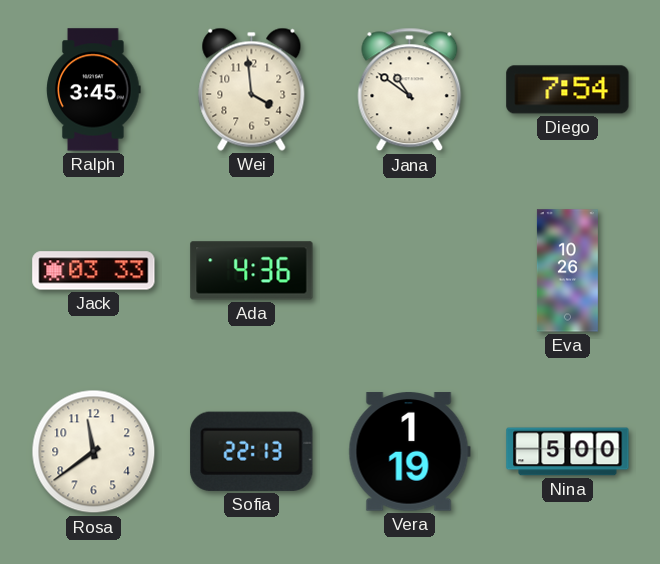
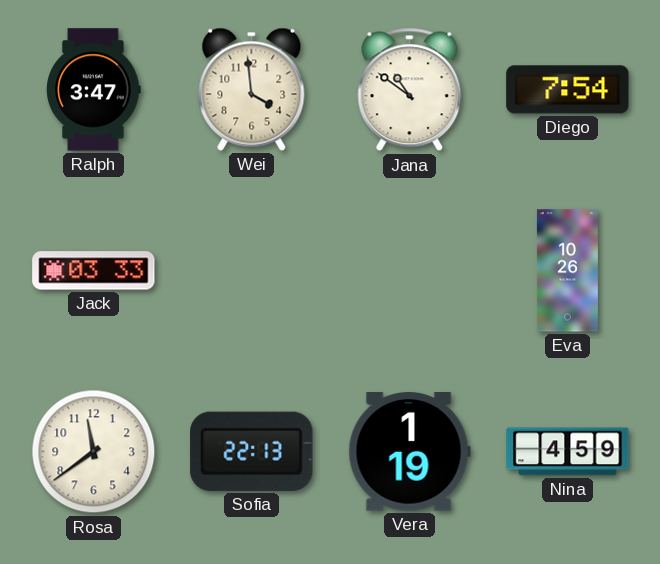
Ralph: 3:45 -> 3:47 (94, 90)
Ada: 4:36 -> none (252, 271)
Nina: 5:00 -> 4:59 (568, 452)
